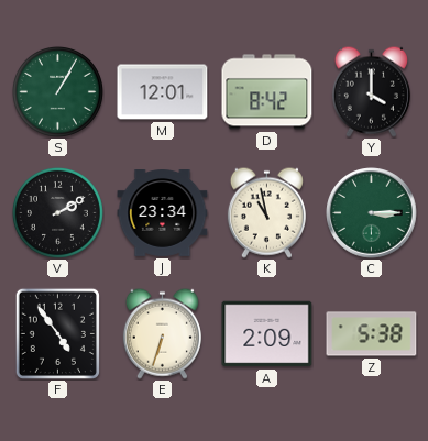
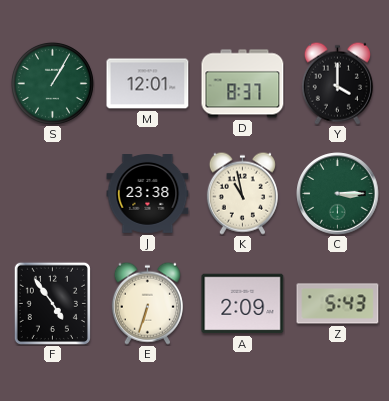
D: 8:42 -> 8:37 (243, 84)
V: 2:10 -> none (57, 212)
J: 23:34 -> 23:38 (148, 194)
Z: 5:38 -> 5:43 (338, 304)
